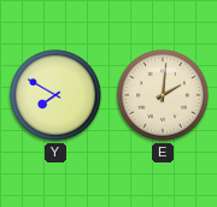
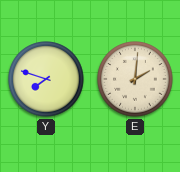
Y: 7:50 -> 7:48 (46, 79)
